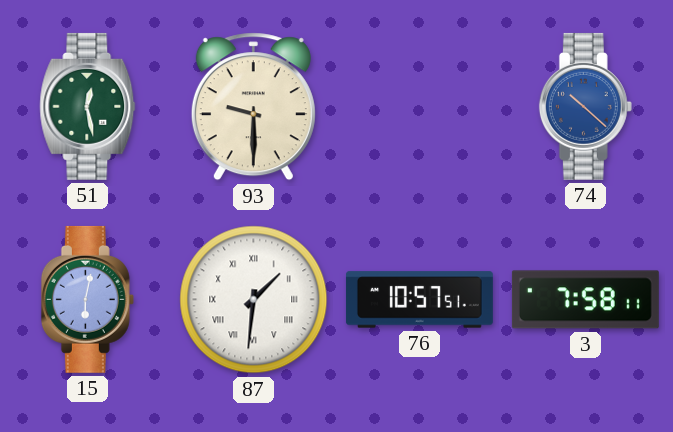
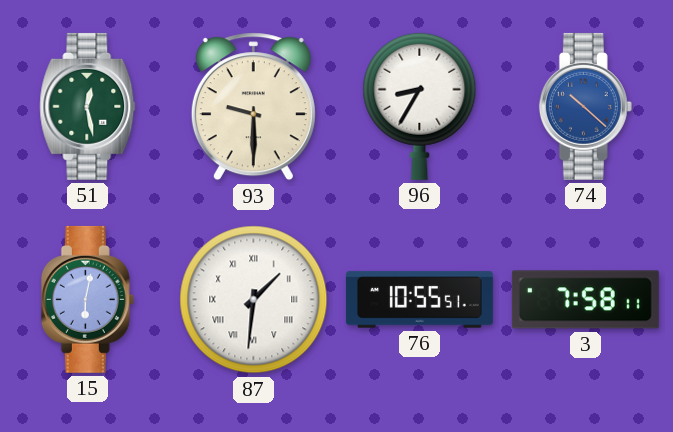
96: none -> 8:35 (420, 106)
76: 10:57 -> 10:55 (419, 300)
